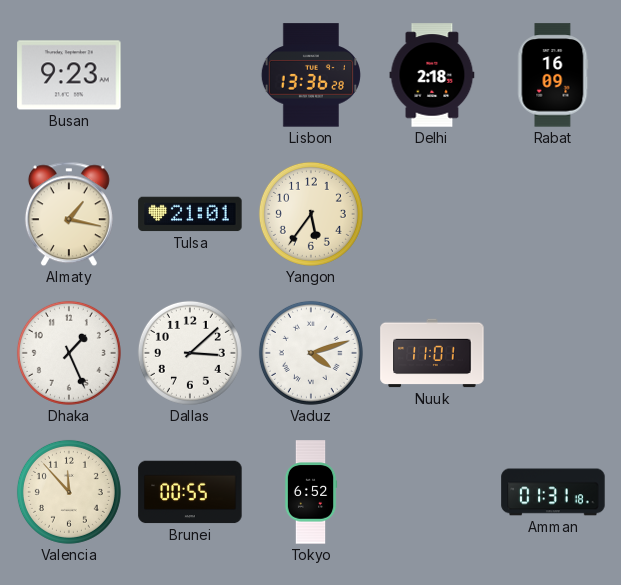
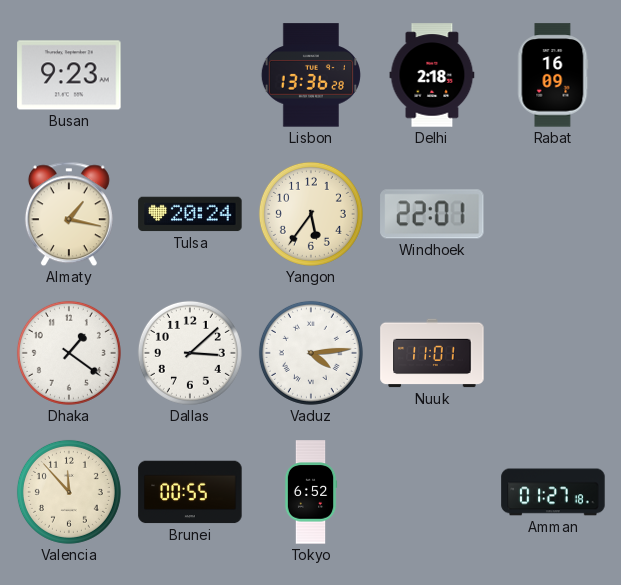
Tulsa: 21:01 -> 20:24 (190, 214)
Windhoek: none -> 22:01 (432, 214)
Dhaka: 1:26 -> 1:21 (69, 353)
Vaduz: 4:12 -> 4:14 (311, 353)
Amman: 01:31 -> 01:27 (553, 492)
